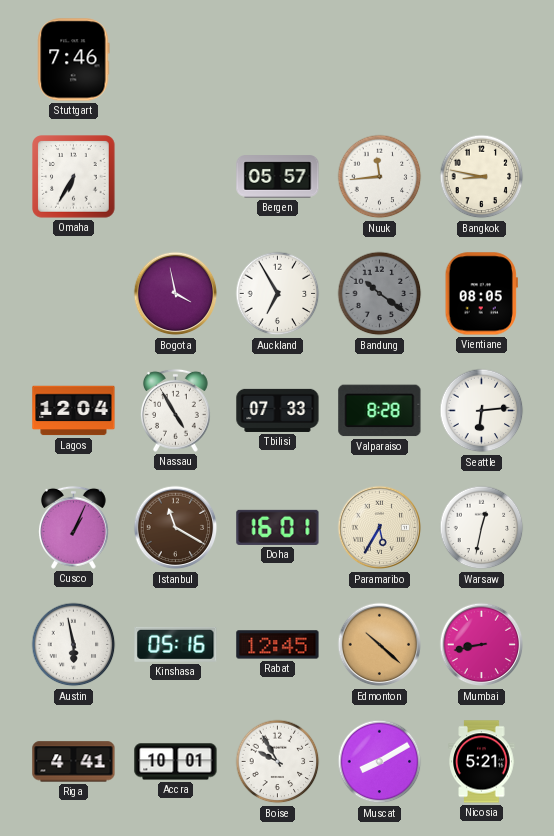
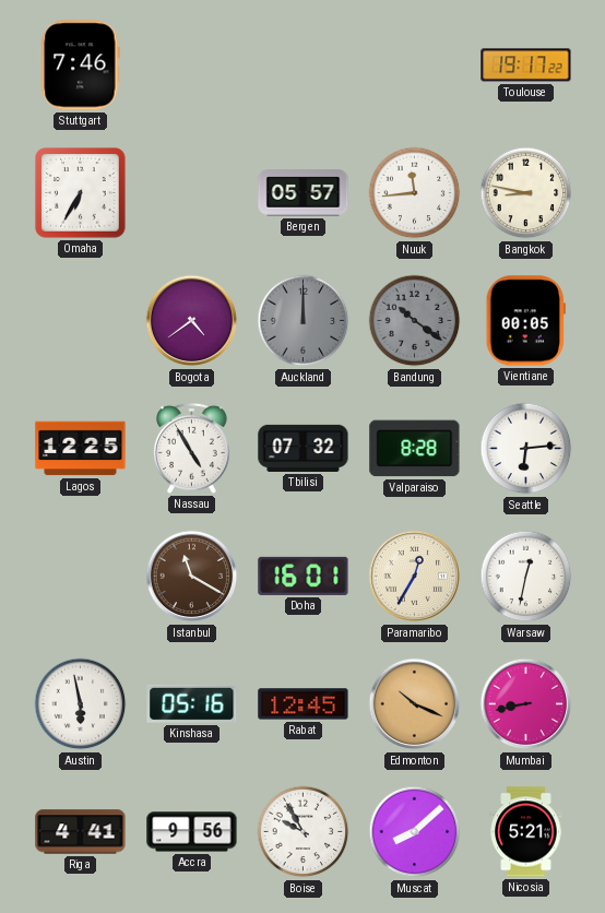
Toulouse: none -> 19:17 (526, 66)
Bogota: 3:58 -> 4:39 (192, 321)
Auckland: 6:55 -> 12:00 (304, 321)
Auckland dial: white -> grey (304, 321)
Vientiane: 08:05 -> 00:05 (525, 321)
Lagos: 12:04 -> 12:25 (81, 449)
Tbilisi: 07:33 -> 07:32 (304, 448)
Cusco: 1:04 -> none (73, 527)
Paramaribo: 5:35 -> 12:35 (415, 577)
Edmonton: 10:22 -> 10:19 (415, 704)
Accra: 10:01 -> 9:56 (192, 832)
Muscat: 8:10 -> 8:08 (415, 832)
